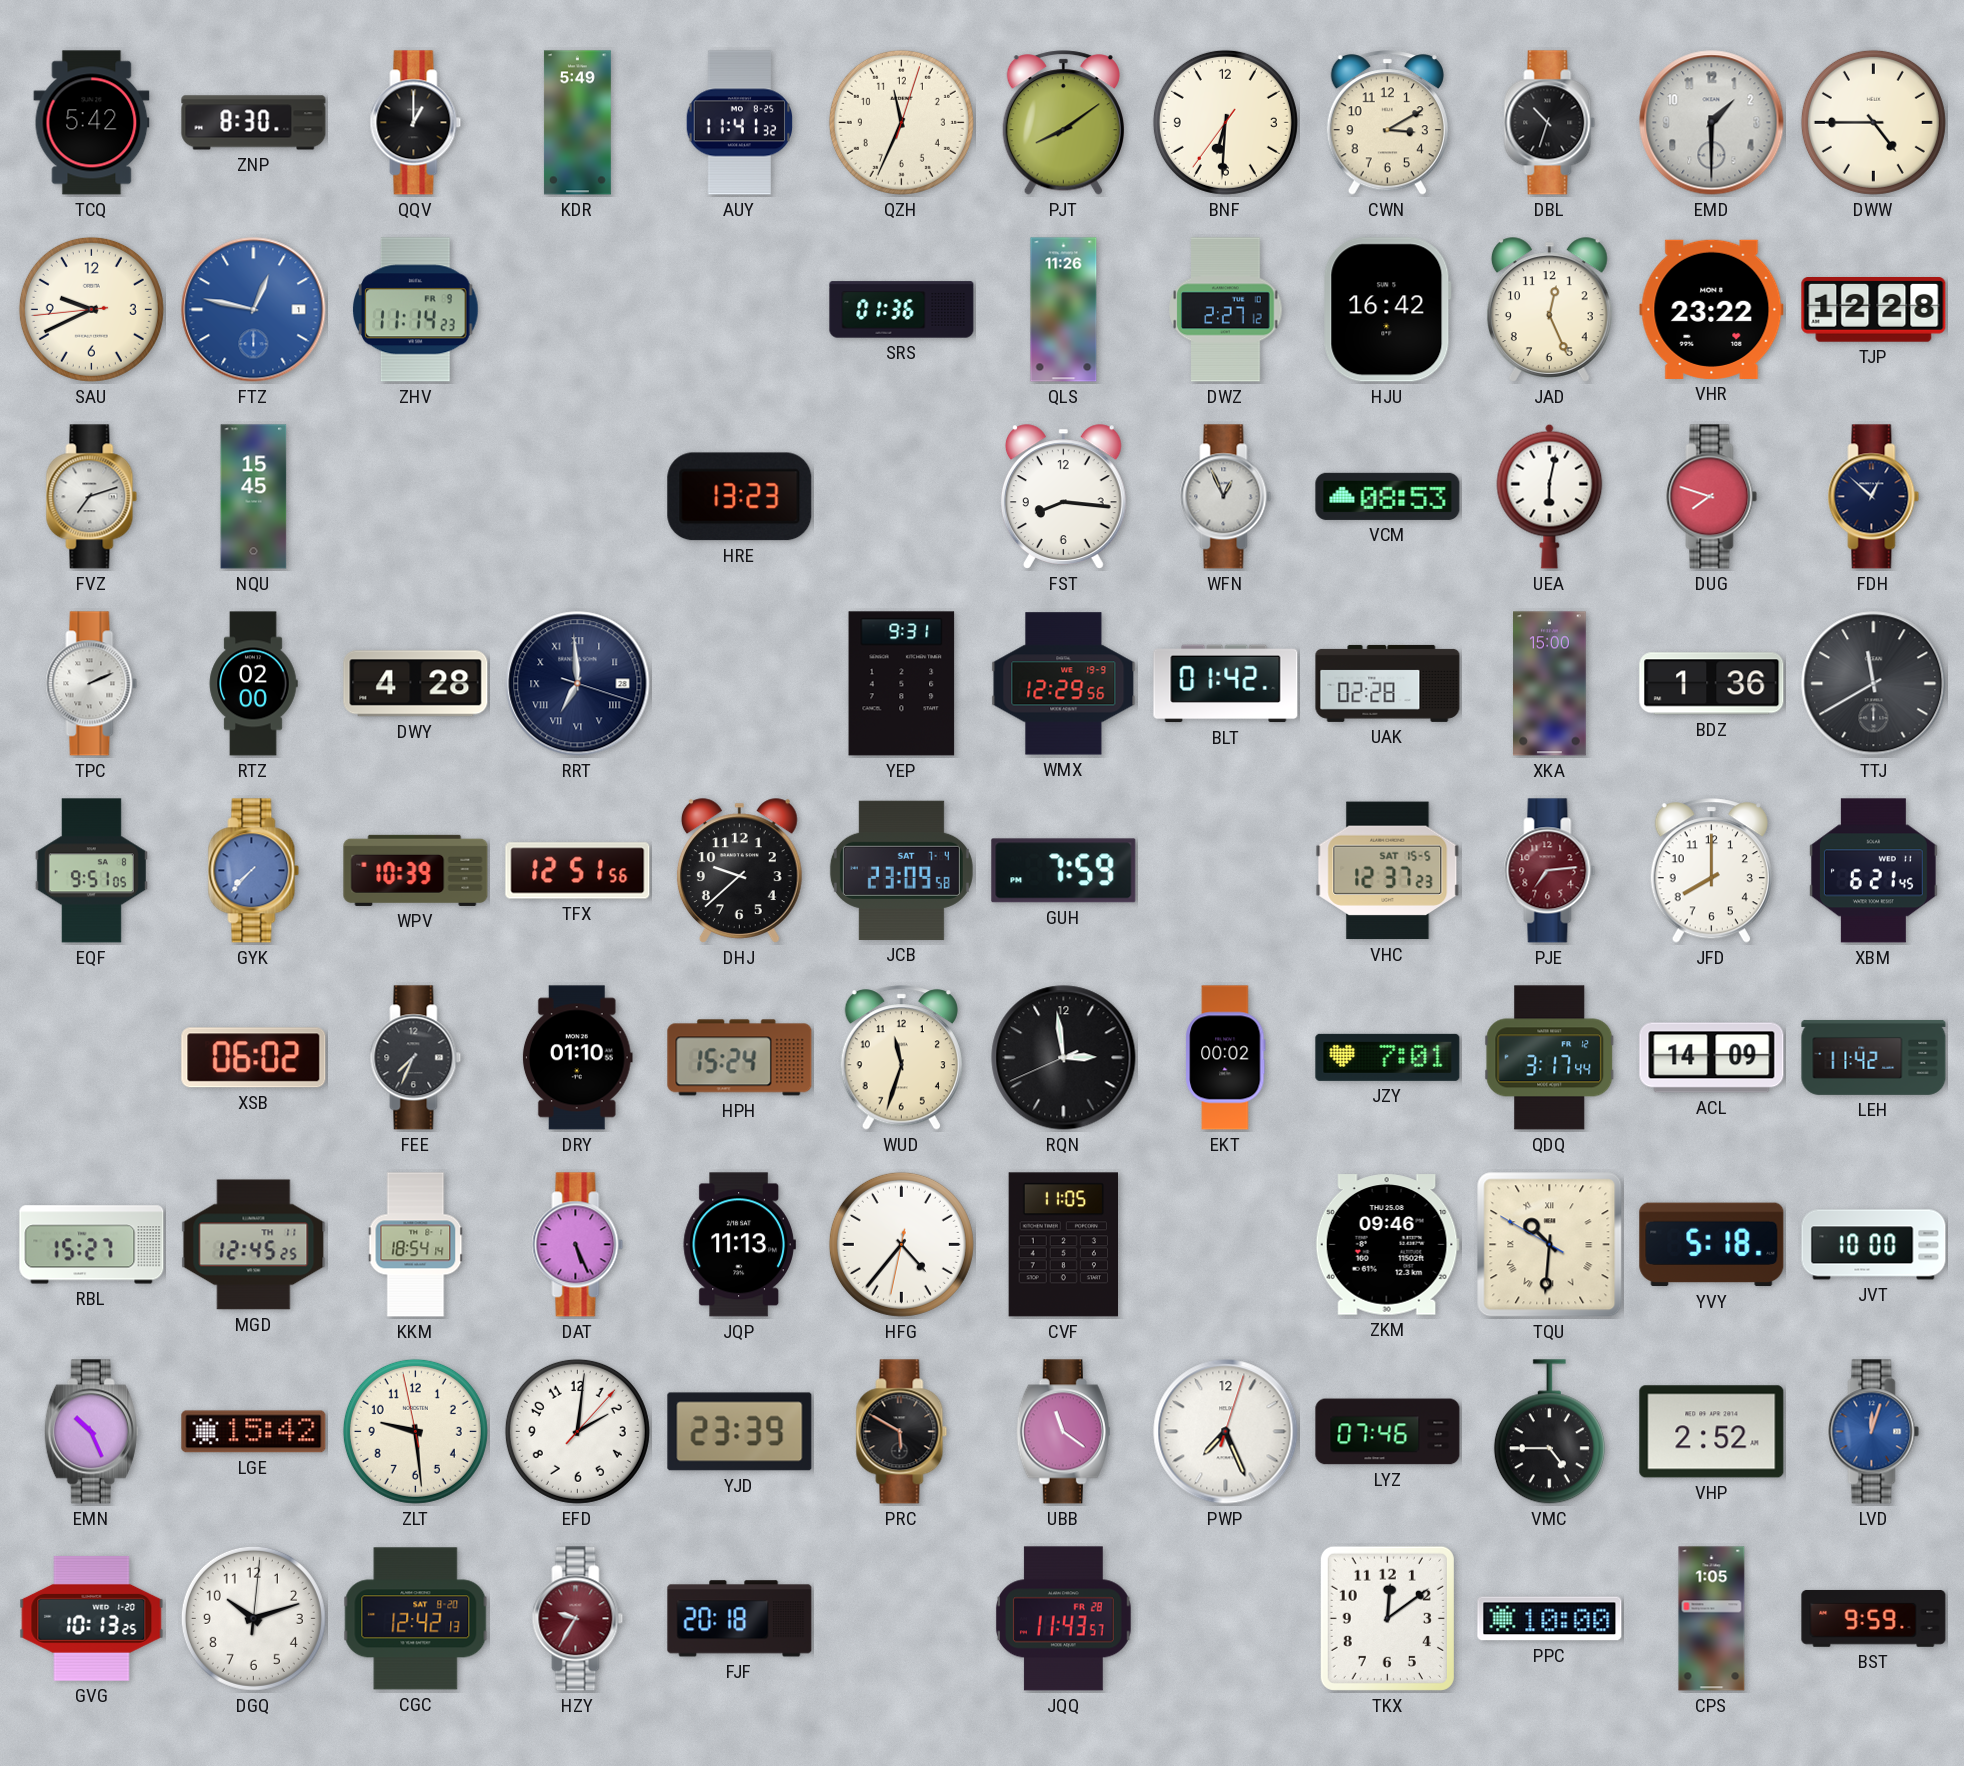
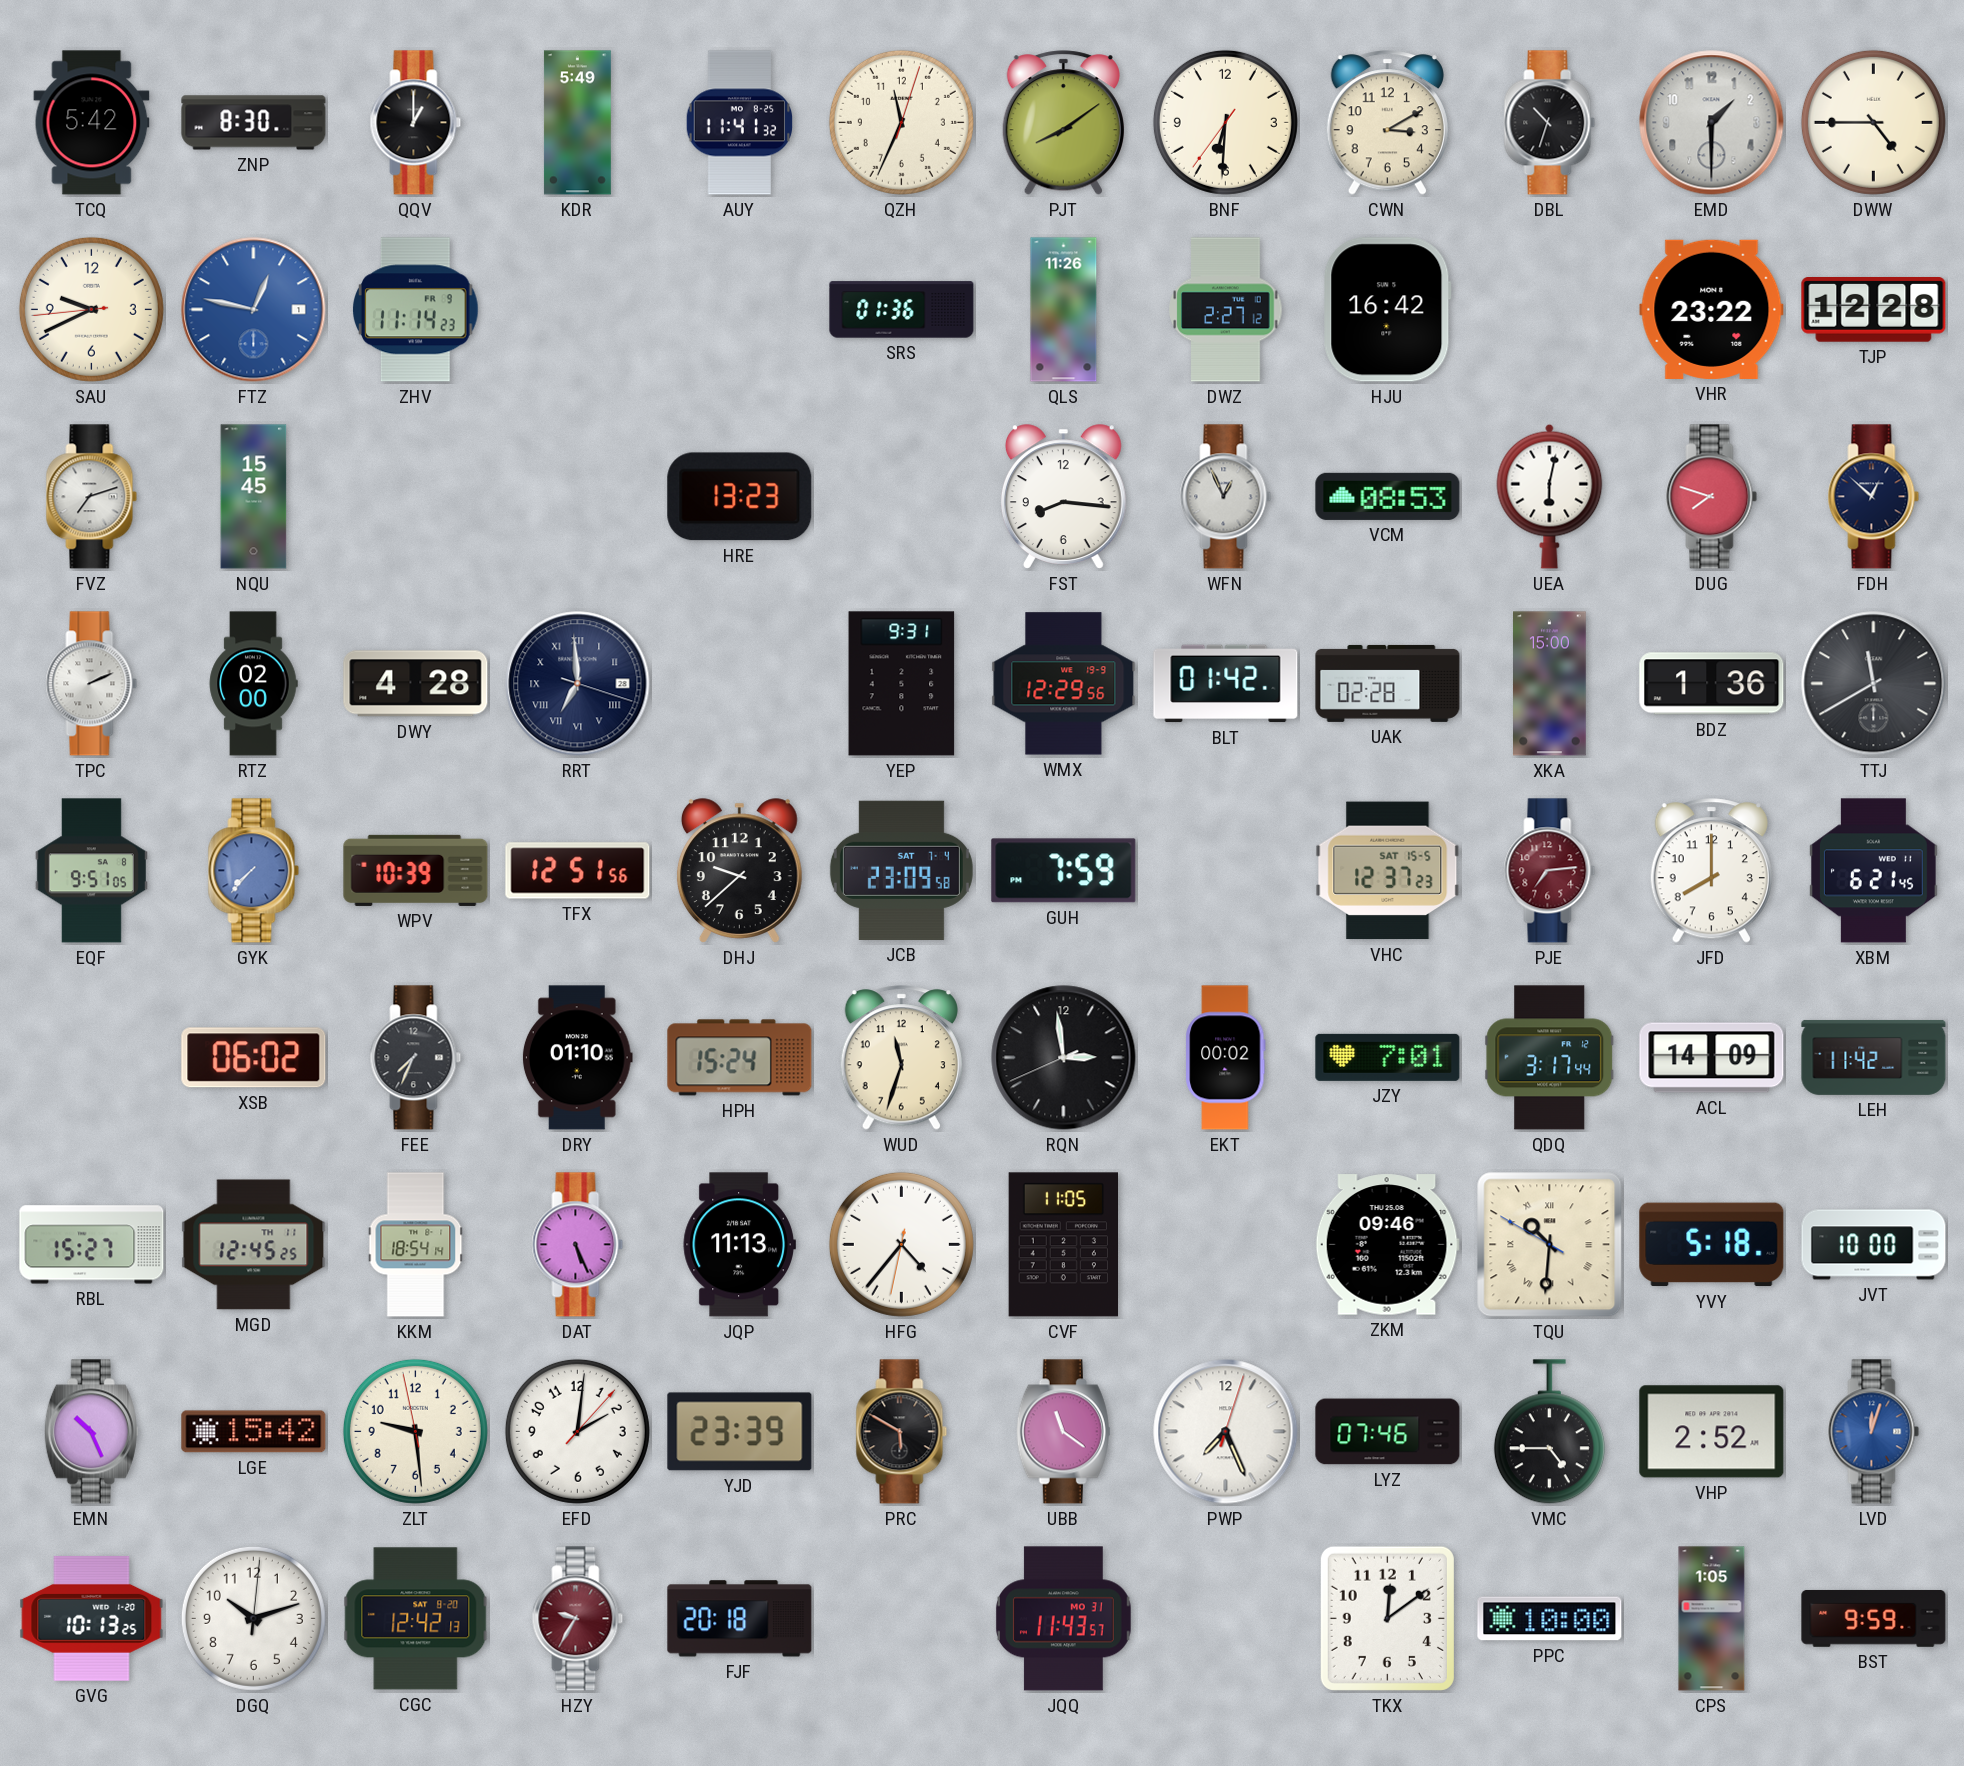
JAD: 12:26 -> none (1549, 310)
JQQ date: FR 28 -> MO 31 (1063, 1619)
